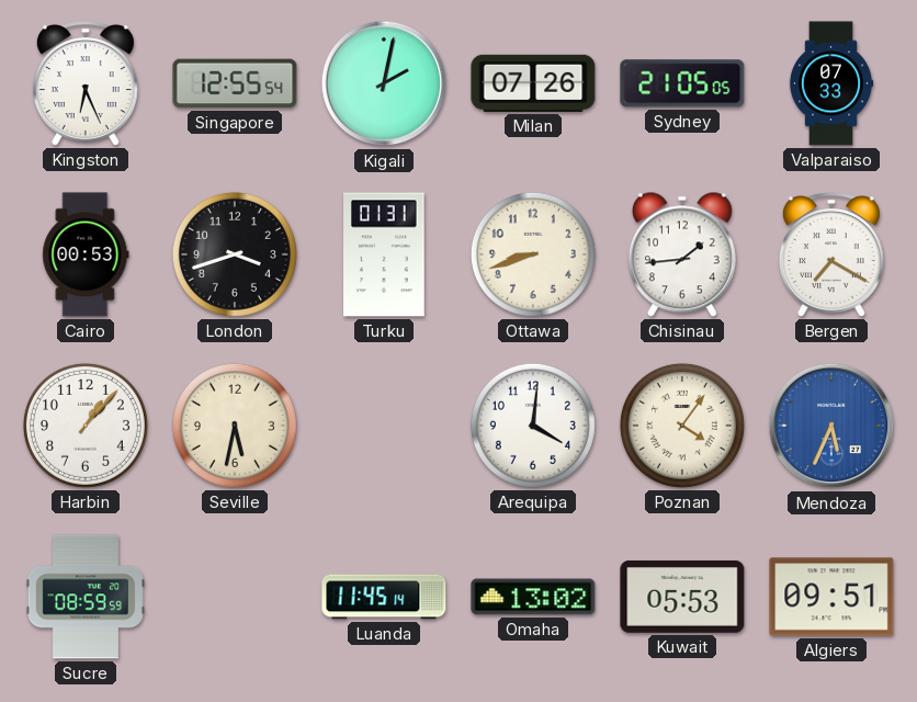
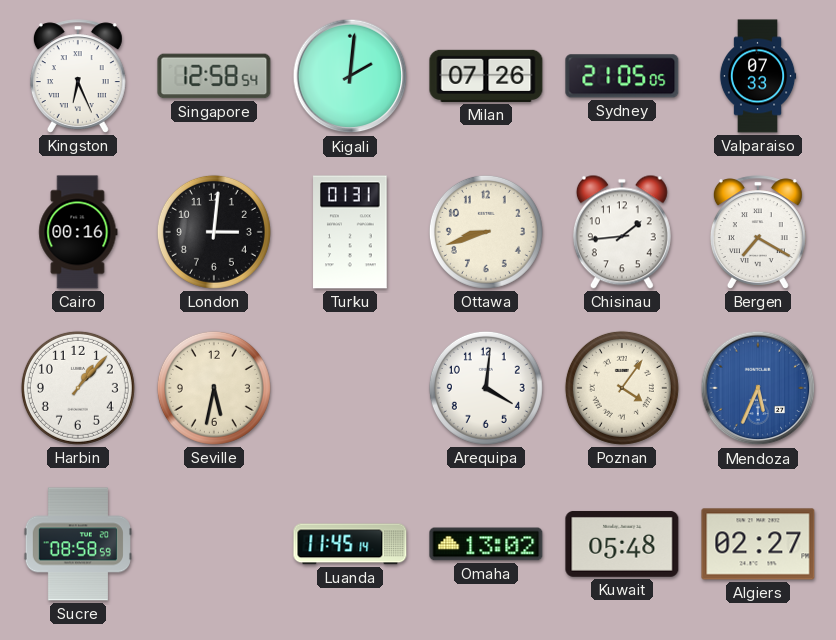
Singapore: 12:55 -> 12:58 (214, 76)
Kigali: 2:02 -> 2:01 (350, 76)
Cairo: 00:53 -> 00:16 (78, 232)
London: 3:42 -> 3:01 (214, 232)
Sucre: 08:59 -> 08:58 (78, 544)
Kuwait: 05:53 -> 05:48 (622, 544)
Algiers: 09:51 -> 02:27 (758, 544)
